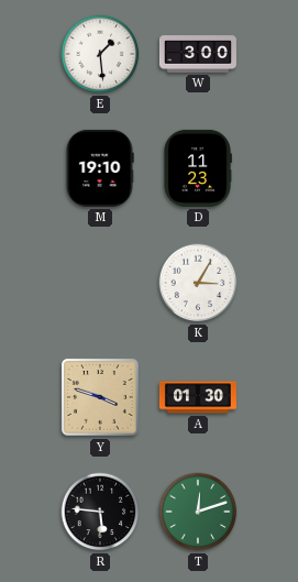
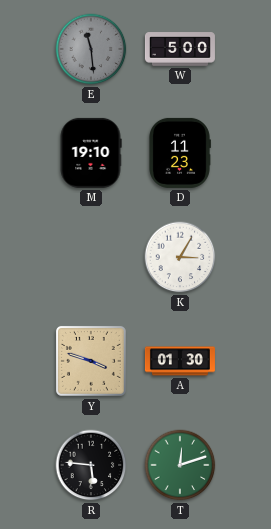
E: 1:29 -> 11:29 (91, 49)
E dial: white -> grey (91, 49)
W: 3:00 -> 5:00 (180, 49)
